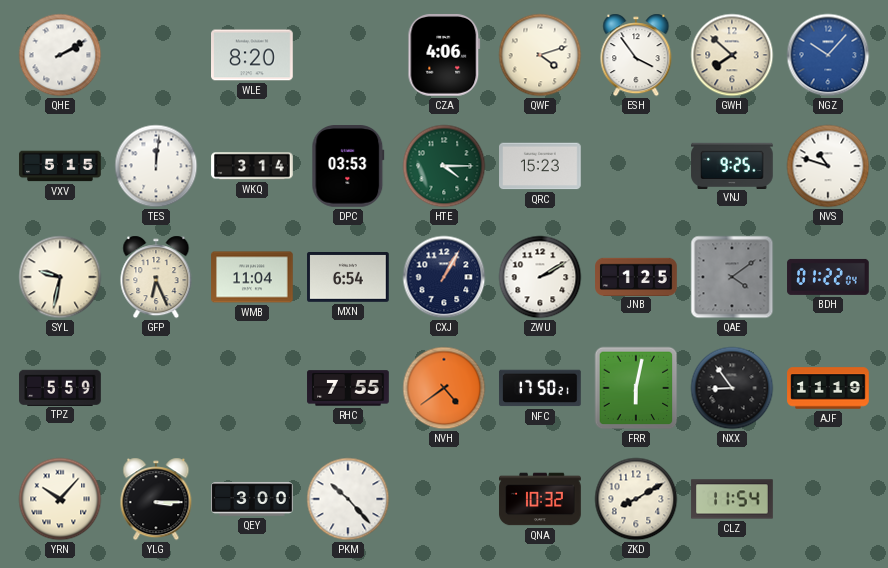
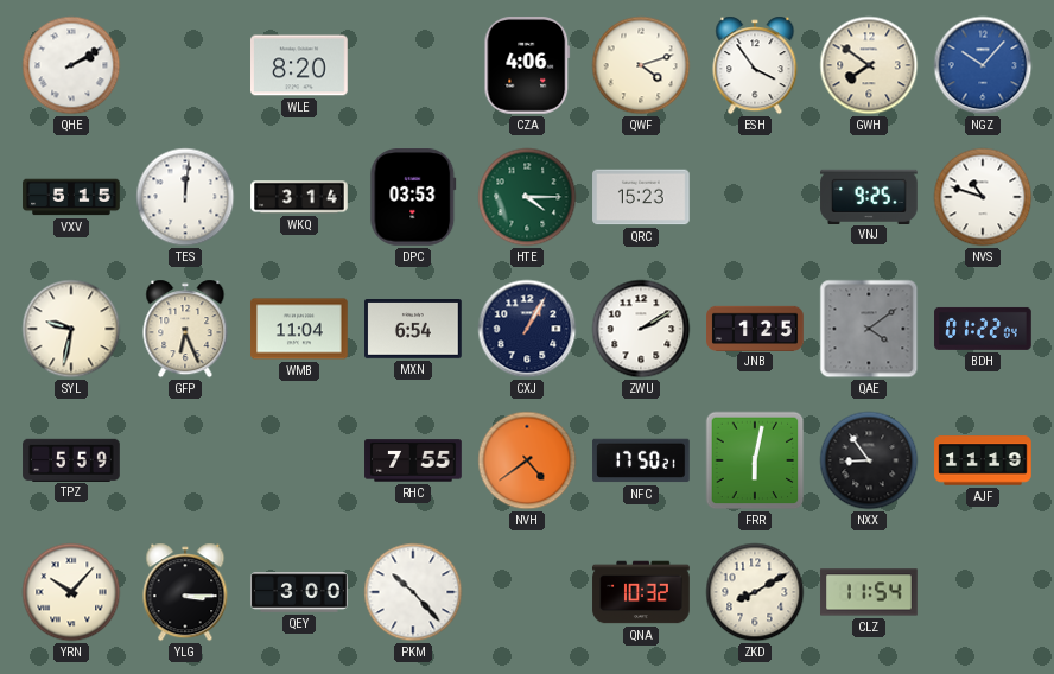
GWH: 7:52 -> 7:51 (869, 65)
